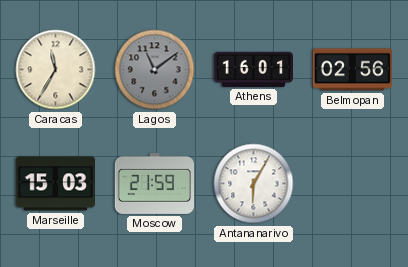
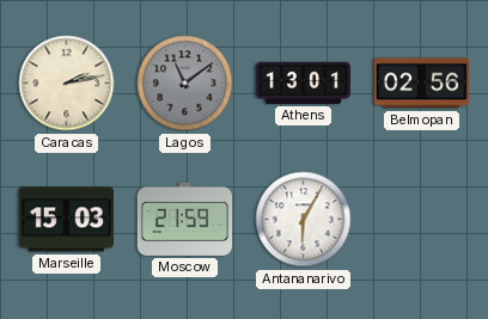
Caracas: 11:35 -> 2:13 (67, 84)
Athens: 16:01 -> 13:01 (303, 82)
